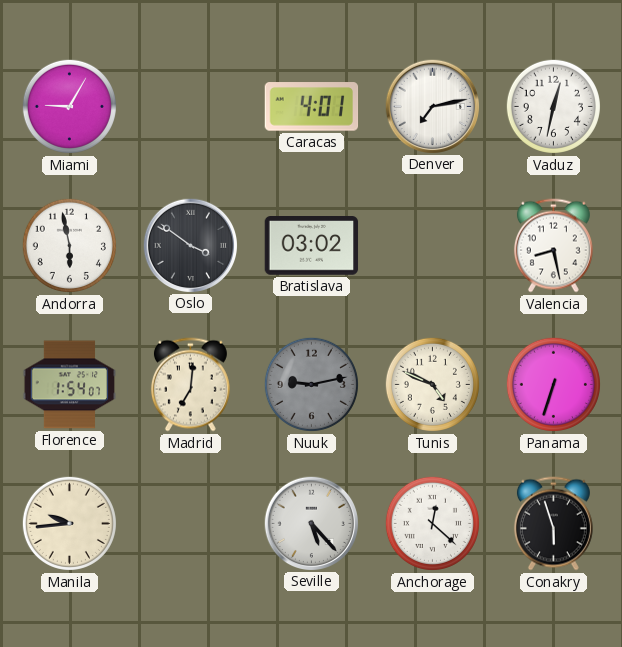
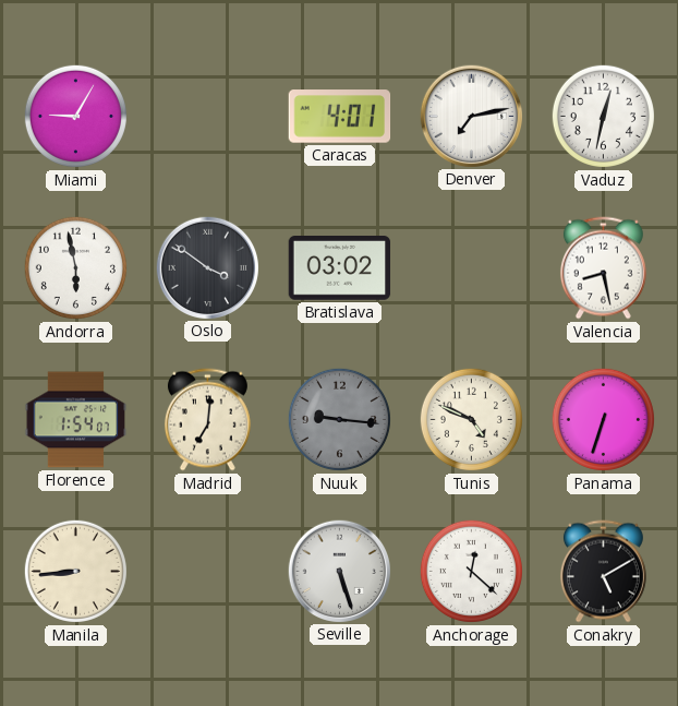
Nuuk: 9:13 -> 9:16 (339, 419)
Manila: 9:44 -> 8:44 (75, 571)
Seville: 5:23 -> 5:27 (339, 571)
Conakry: 5:57 -> 5:10 (603, 572)
